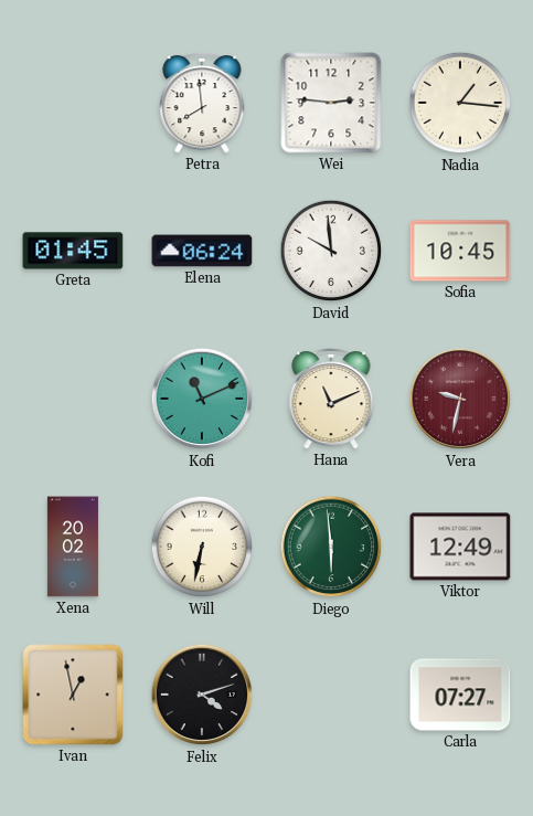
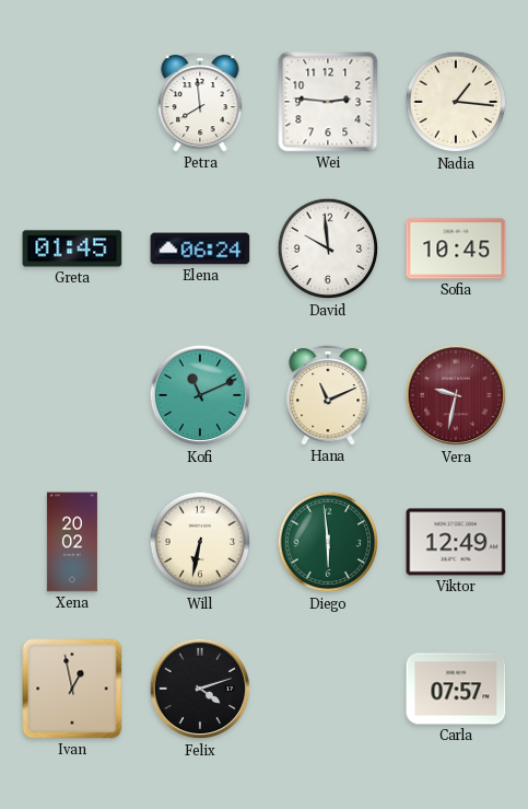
Carla: 07:27 -> 07:57 (456, 689)
